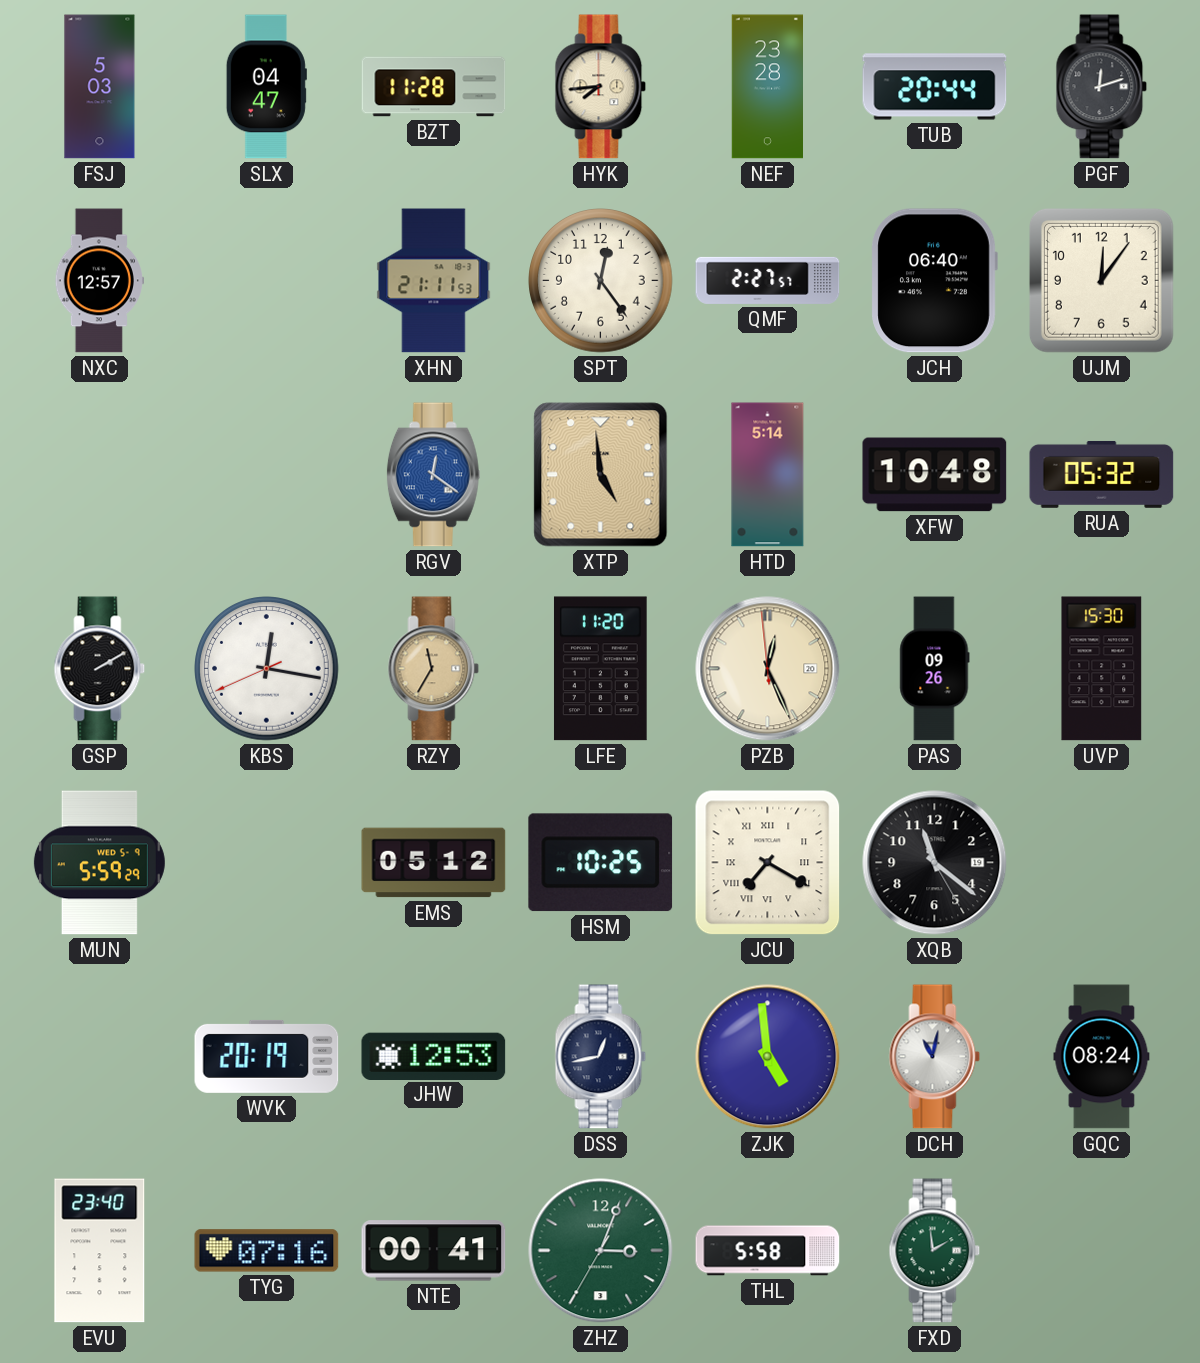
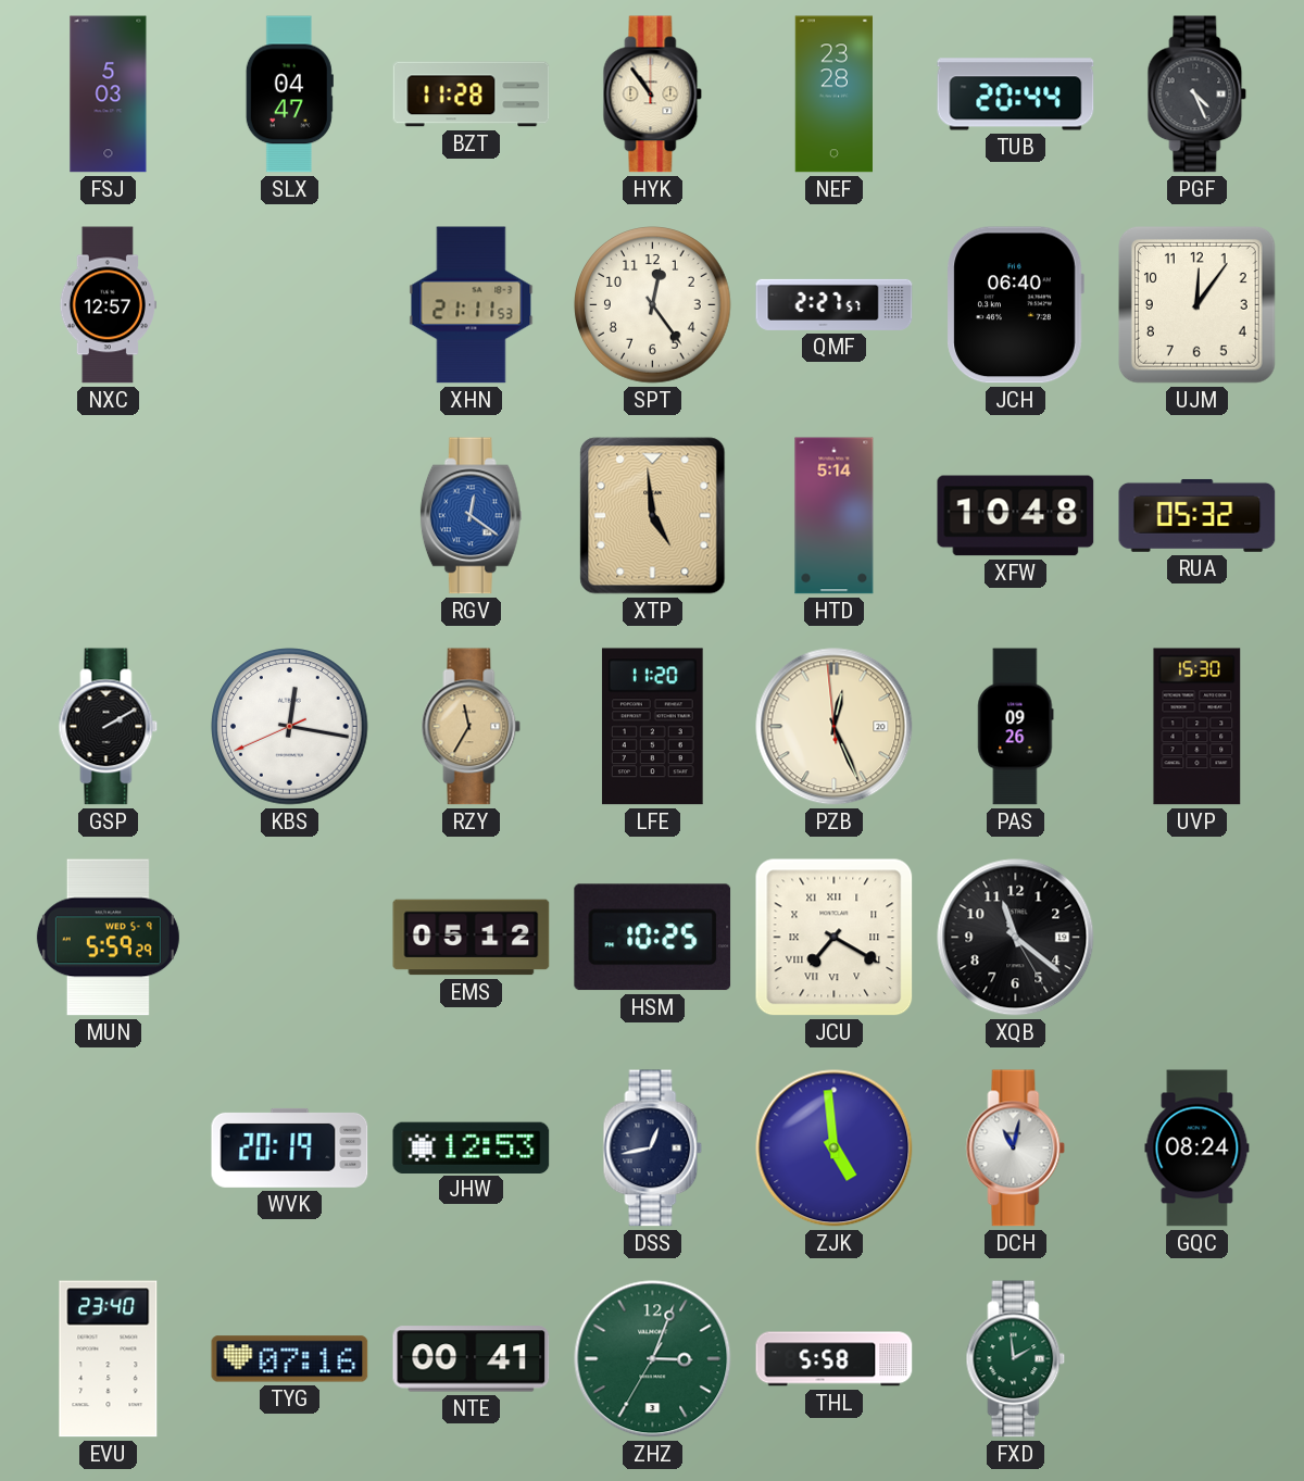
HYK: 7:44 -> 10:54 (653, 95)
PGF: 12:12 -> 4:26 (1198, 95)
